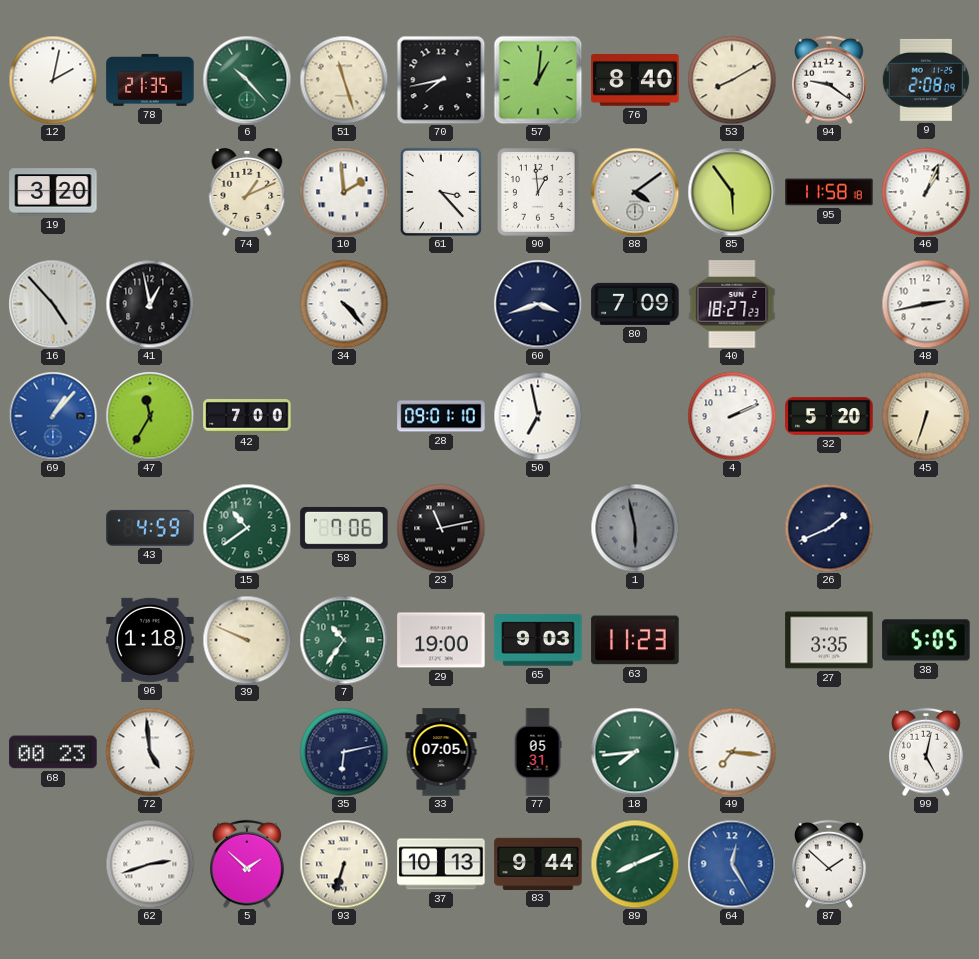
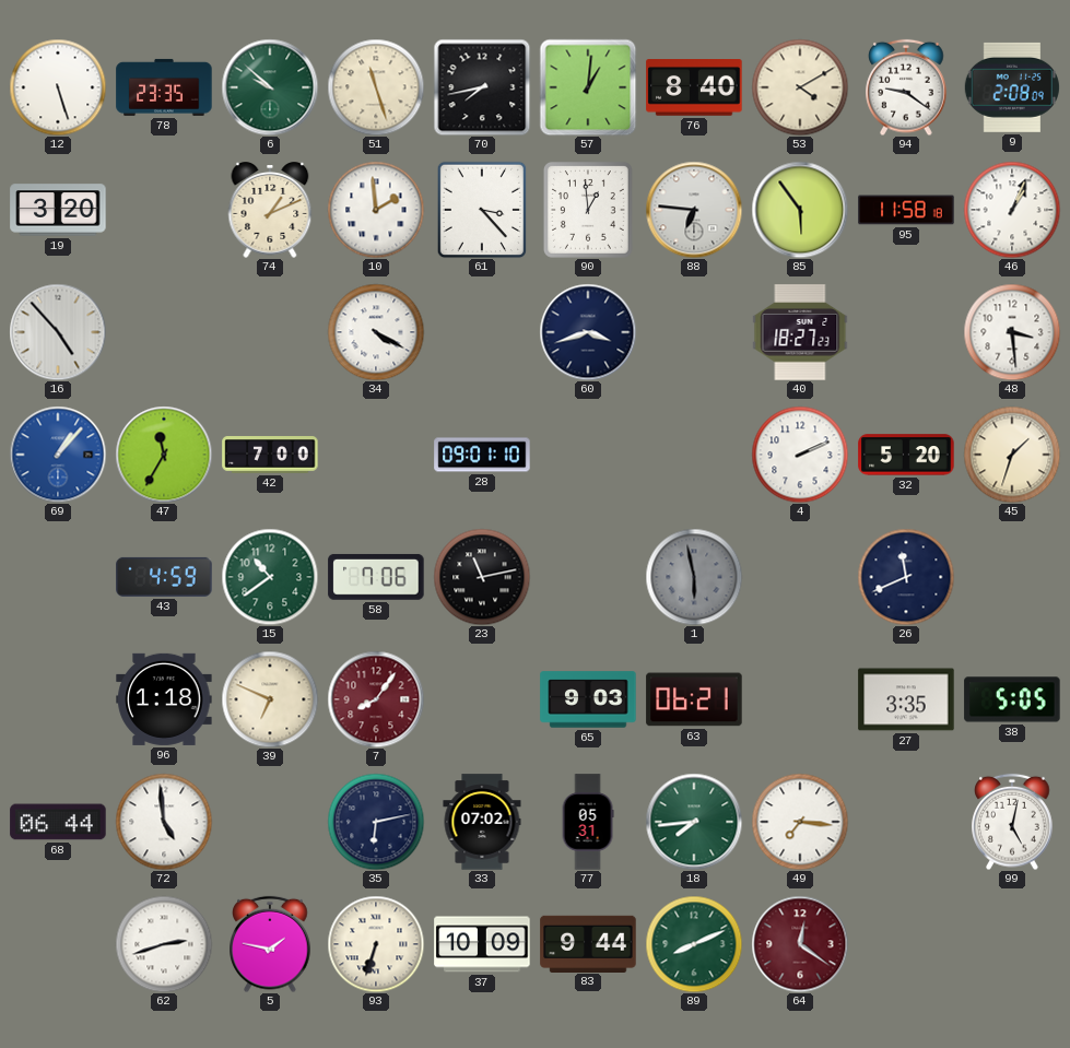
12: 2:02 -> 5:27 (58, 87)
78: 21:35 -> 23:35 (164, 87)
6: 10:23 -> 9:52 (270, 87)
53: 8:10 -> 4:10 (800, 87)
88: 4:09 -> 6:46 (694, 210)
41: 12:58 -> none (150, 304)
34: 4:23 -> 4:20 (376, 332)
80: 7:09 -> none (635, 304)
48: 2:43 -> 3:29 (1012, 332)
50: 6:58 -> none (538, 416)
45: 6:33 -> 1:33 (1012, 455)
26: 1:41 -> 11:41 (906, 577)
39: 9:49 -> 6:49 (270, 699)
7: 10:36 -> 8:06 (376, 699)
7 dial: green -> burgundy (376, 699)
29: 19:00 -> none (441, 640)
63: 11:23 -> 06:21 (694, 699)
68: 00:23 -> 06:44 (58, 822)
33: 07:05 -> 07:02 (482, 822)
5: 1:52 -> 1:47 (270, 944)
37: 10:13 -> 10:09 (482, 944)
64: 12:25 -> 12:21 (800, 944)
64 dial: blue -> burgundy (800, 944)
87: 1:52 -> none (829, 864)
